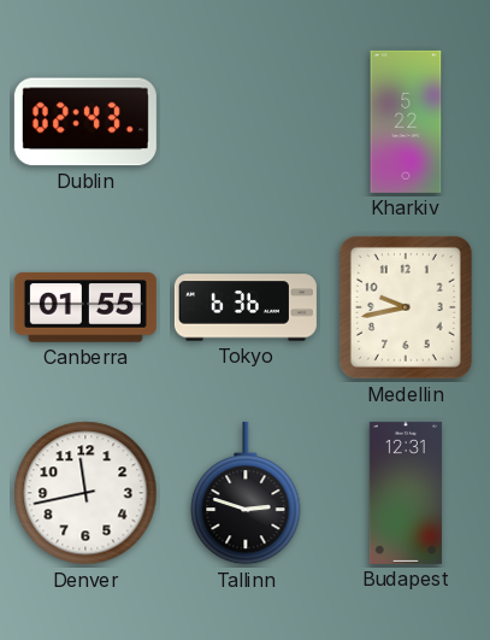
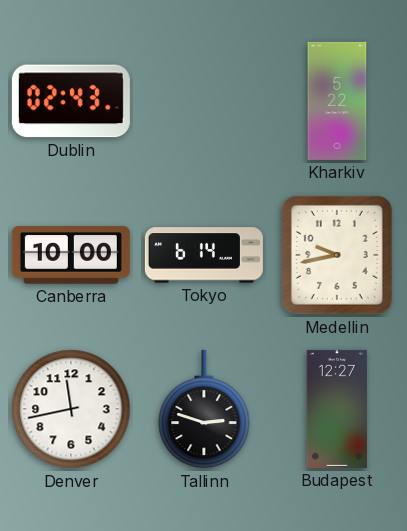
Canberra: 01:55 -> 10:00 (71, 255)
Tokyo: 6:36 -> 6:14 (204, 255)
Budapest: 12:31 -> 12:27 (337, 409)
